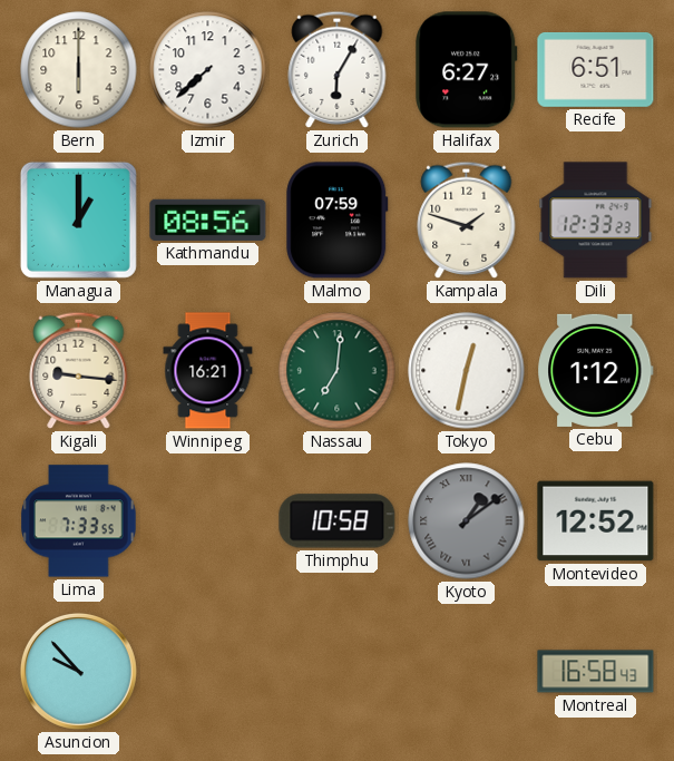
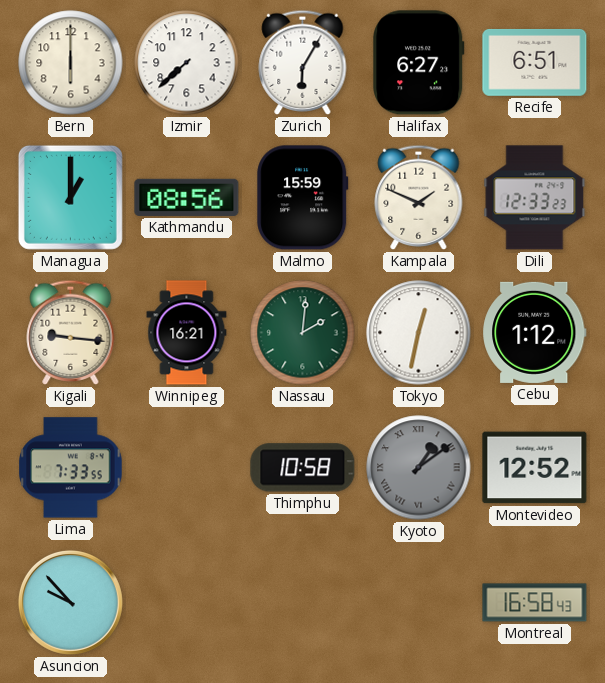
Malmo: 07:59 -> 15:59 (303, 198)
Kampala: 1:48 -> 1:49 (419, 197)
Nassau: 7:01 -> 2:01 (303, 333)
